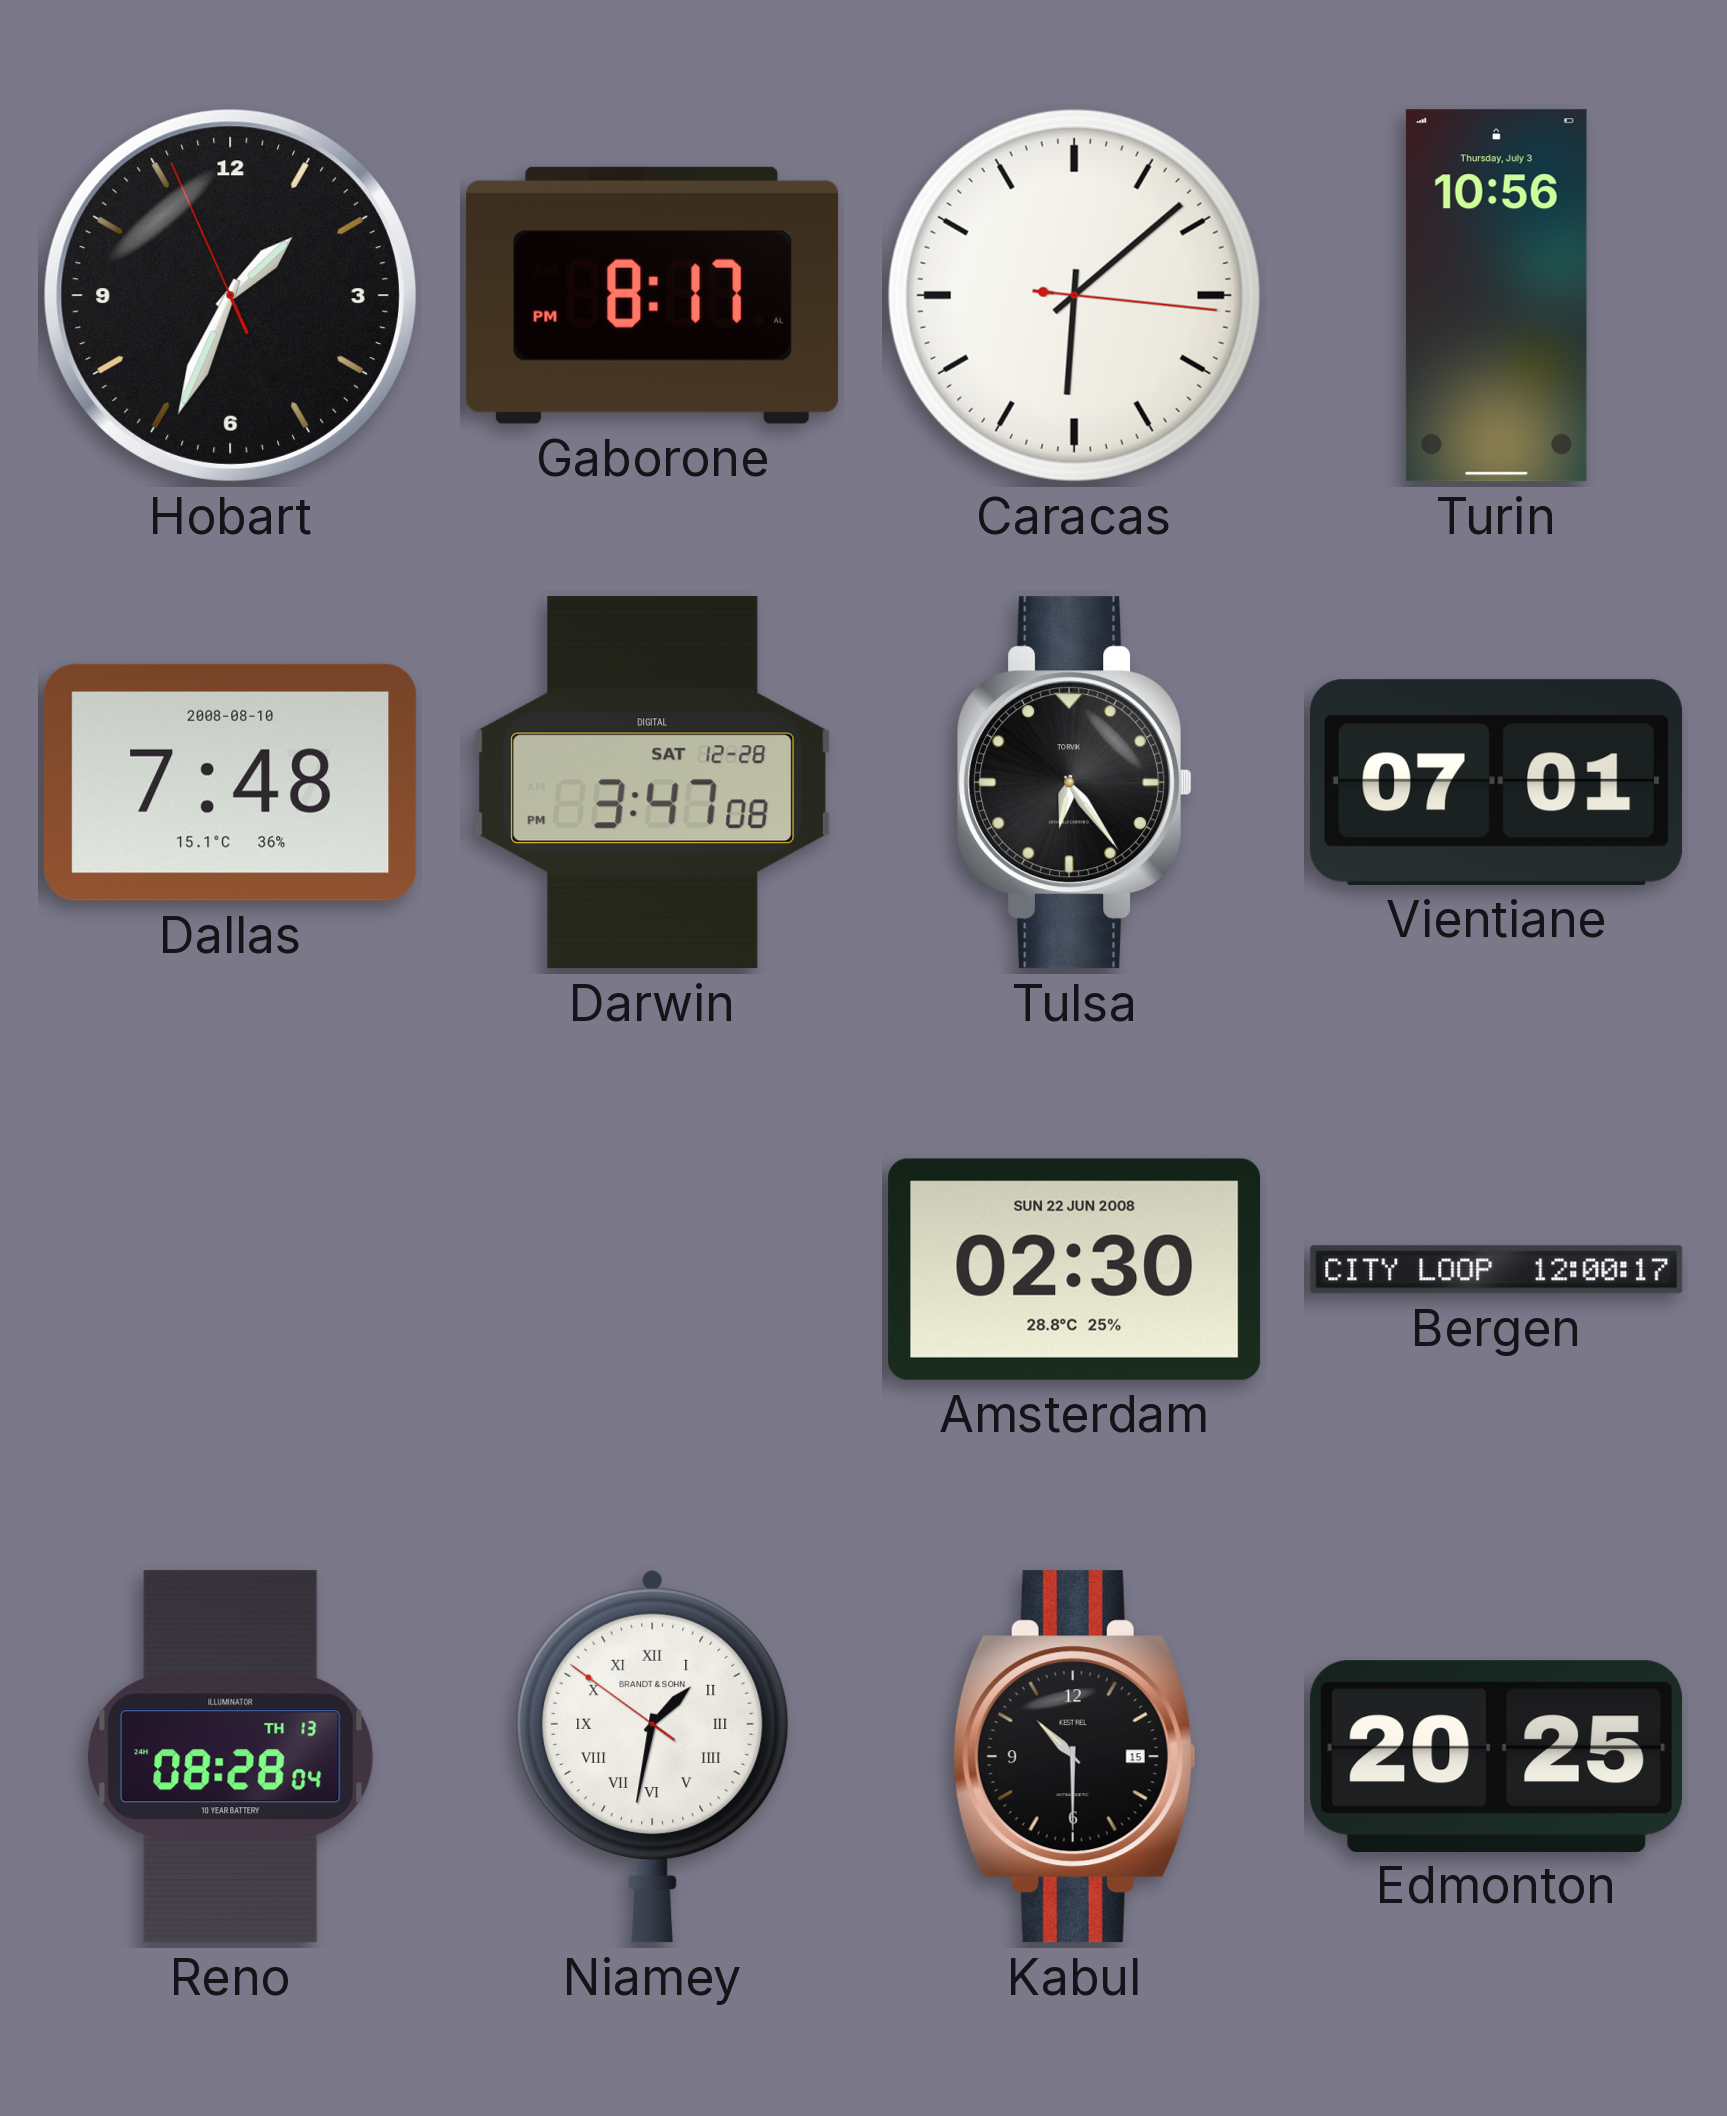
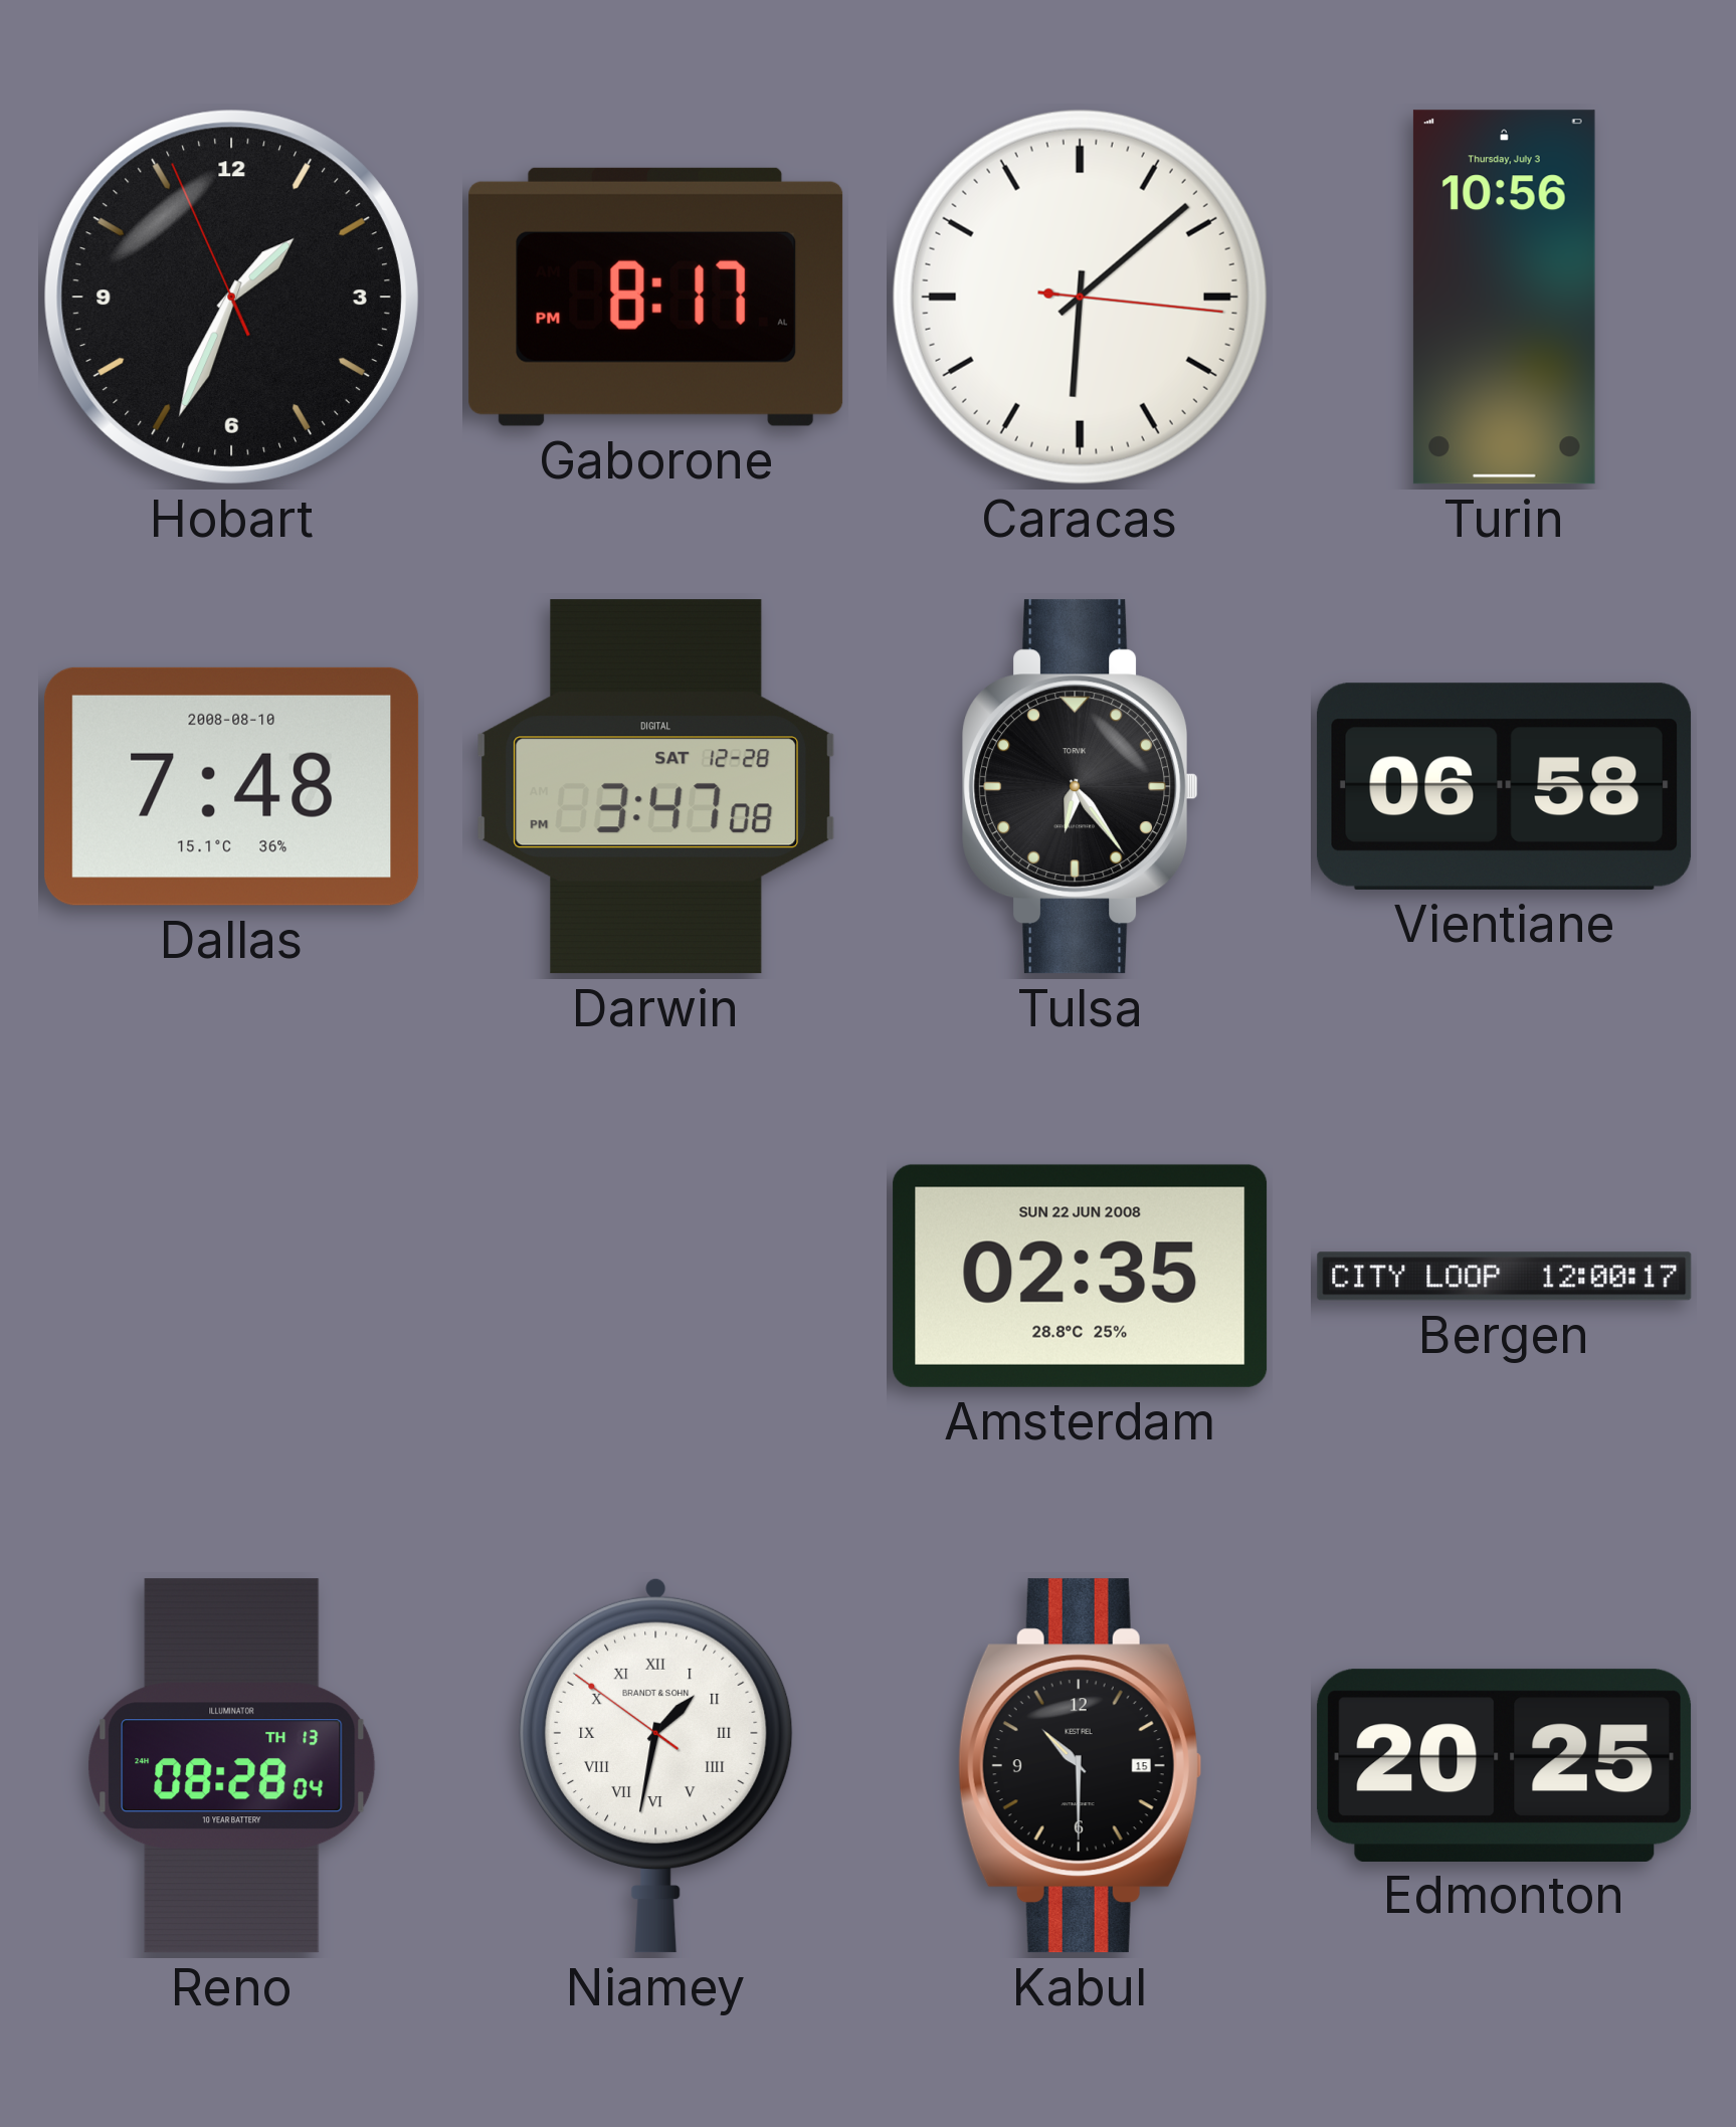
Vientiane: 07:01 -> 06:58 (1505, 786)
Amsterdam: 02:30 -> 02:35 (1081, 1276)
